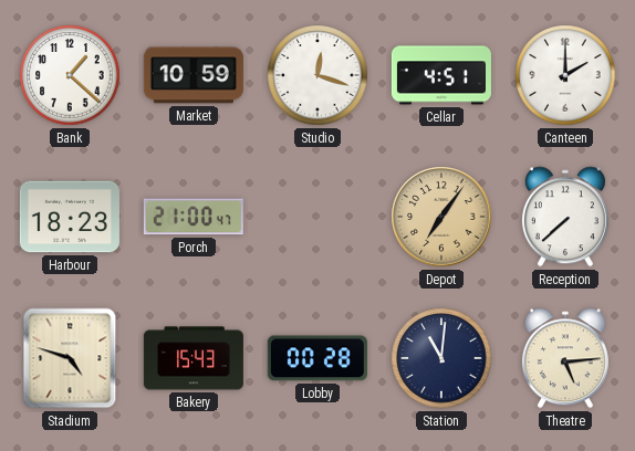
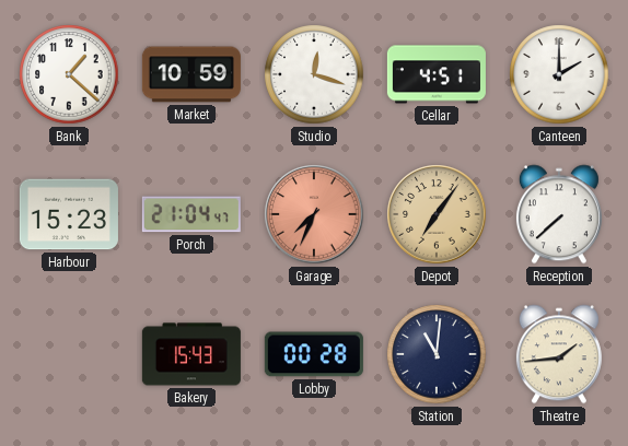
Harbour: 18:23 -> 15:23 (69, 214)
Porch: 21:00 -> 21:04 (191, 214)
Garage: none -> 7:34 (314, 214)
Stadium: 4:48 -> none (70, 358)
Theatre: 5:14 -> 1:44 (559, 354)
